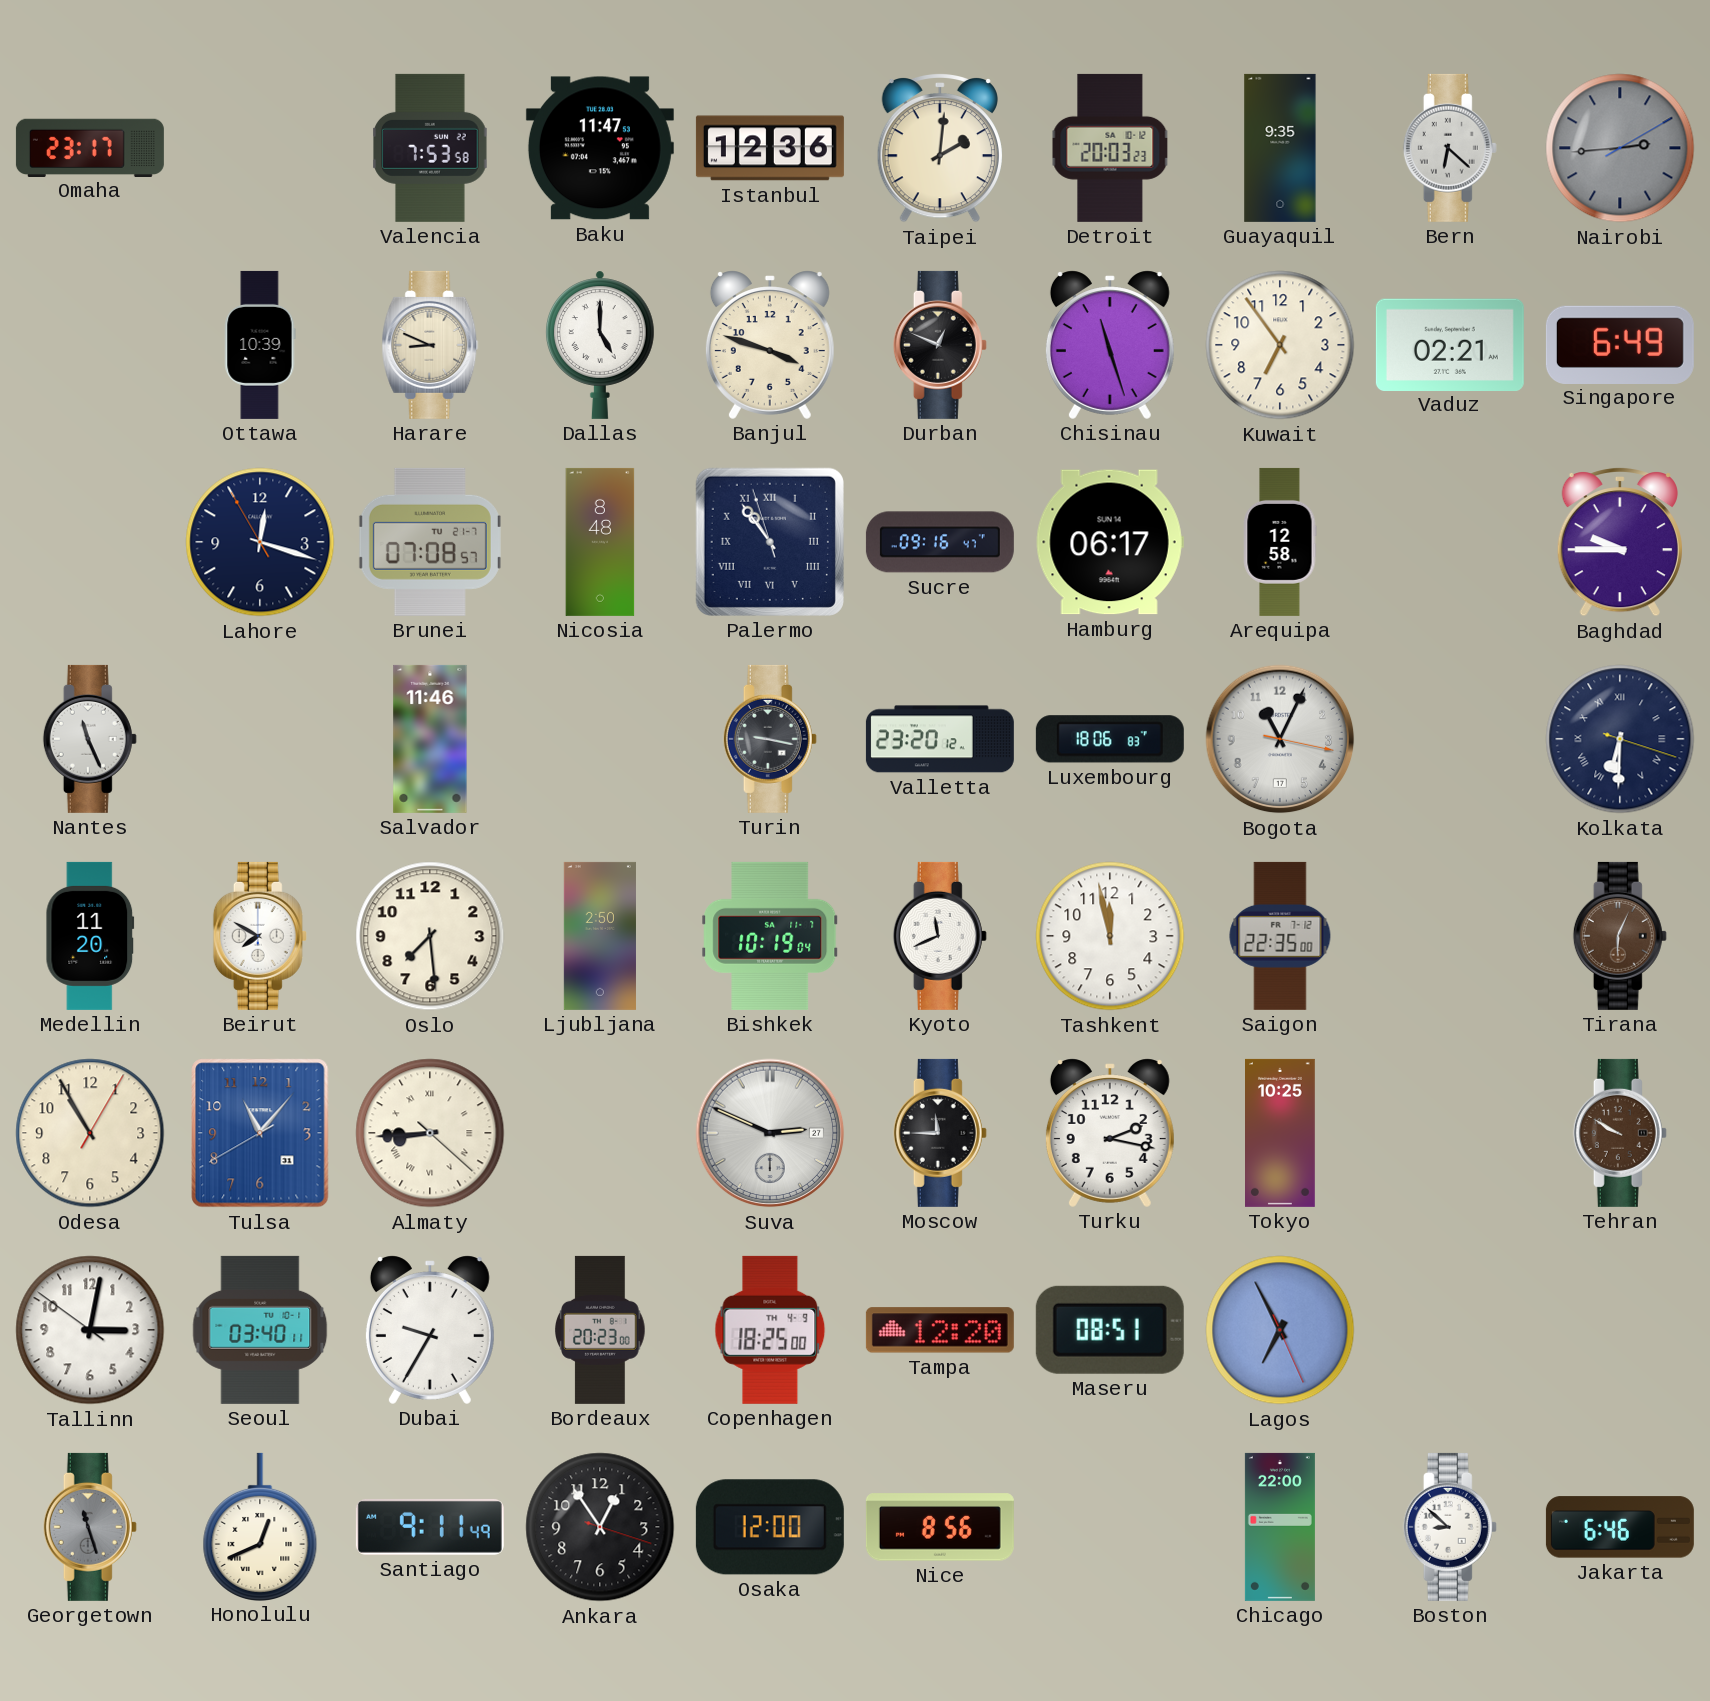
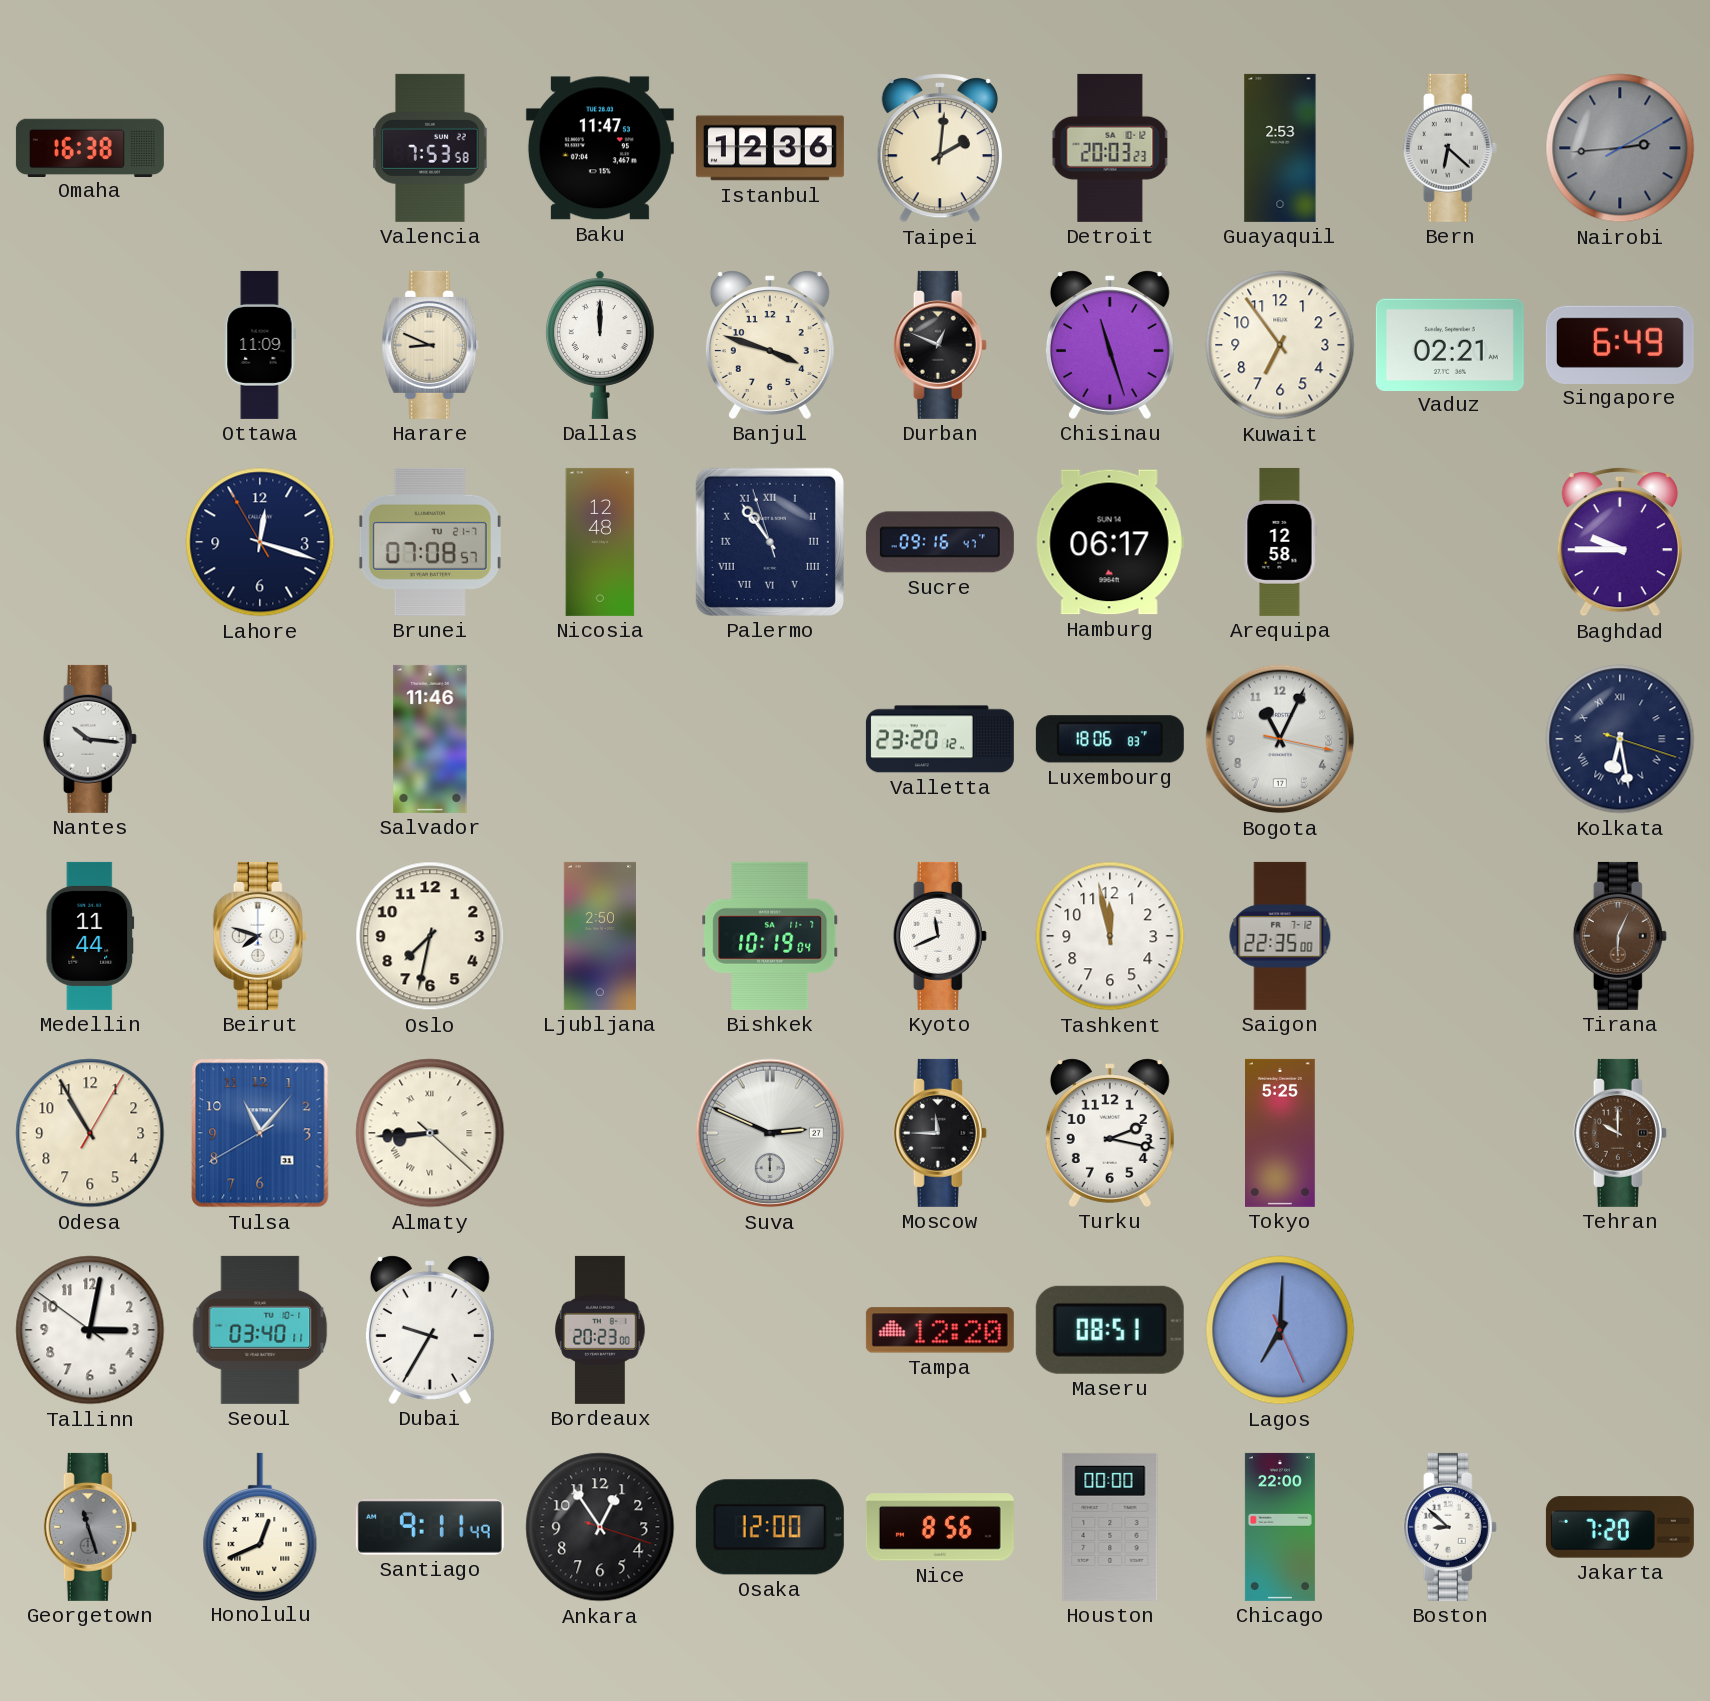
Omaha: 23:17 -> 16:38 (90, 147)
Guayaquil: 9:35 -> 2:53 (1280, 148)
Ottawa: 10:39 -> 11:09 (260, 345)
Dallas: 5:00 -> 12:00 (600, 345)
Nicosia: 8:48 -> 12:48 (600, 542)
Nantes: 11:26 -> 10:16 (90, 739)
Turin: 9:17 -> none (770, 739)
Kolkata: 6:30 -> 6:28 (1620, 739)
Medellin: 11:20 -> 11:44 (90, 936)
Beirut: 7:50 -> 7:48 (260, 936)
Oslo: 7:29 -> 7:32 (430, 936)
Tokyo: 10:25 -> 5:25 (1281, 1133)
Tehran: 9:50 -> 10:00 (1620, 1133)
Copenhagen: 18:25 -> none (770, 1330)
Lagos: 6:55 -> 7:00 (1280, 1330)
Houston: none -> 00:00 (1110, 1527)
Jakarta: 6:46 -> 7:20 (1620, 1527)
